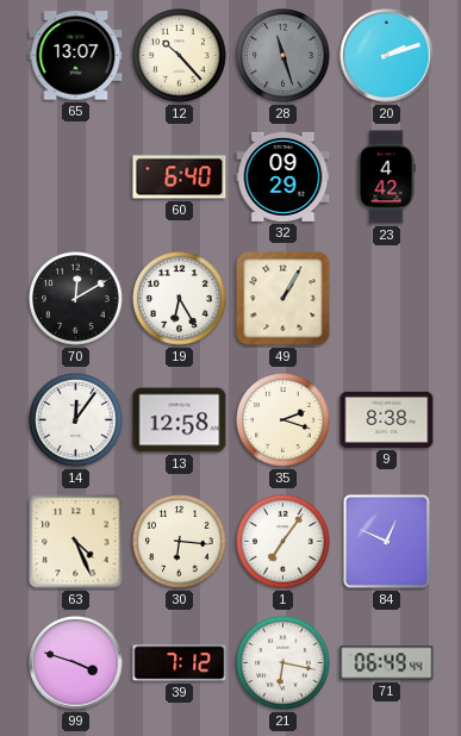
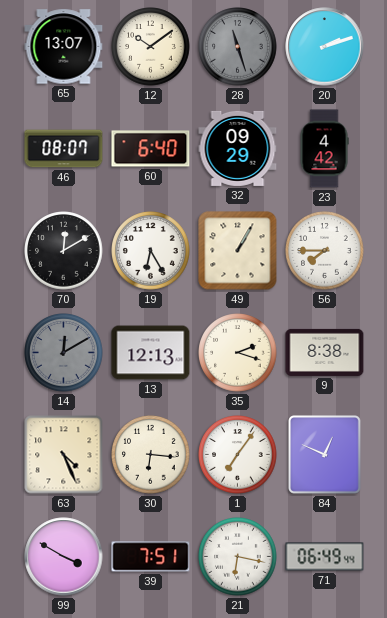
12: 10:23 -> 10:09 (151, 47)
46: none -> 08:07 (64, 149)
56: none -> 7:45 (325, 251)
14: 12:06 -> 12:10 (64, 353)
14 dial: white -> grey (64, 353)
13: 12:58 -> 12:13 (151, 353)
99: 3:48 -> 3:50 (64, 557)
39: 7:12 -> 7:51 (151, 557)
